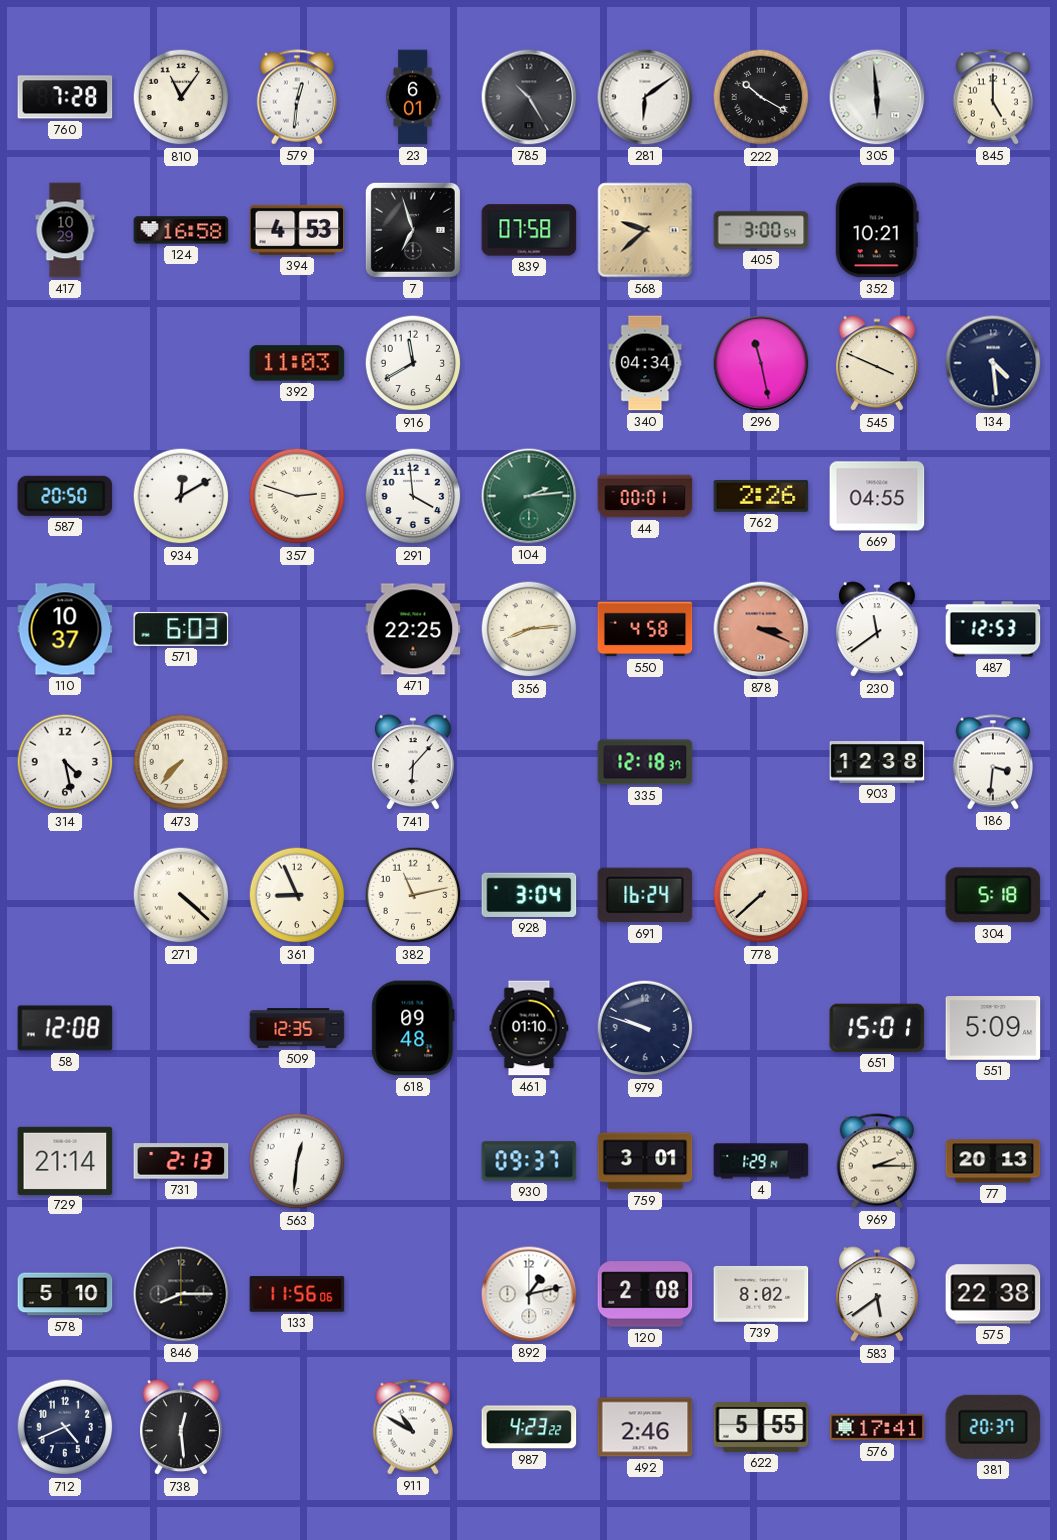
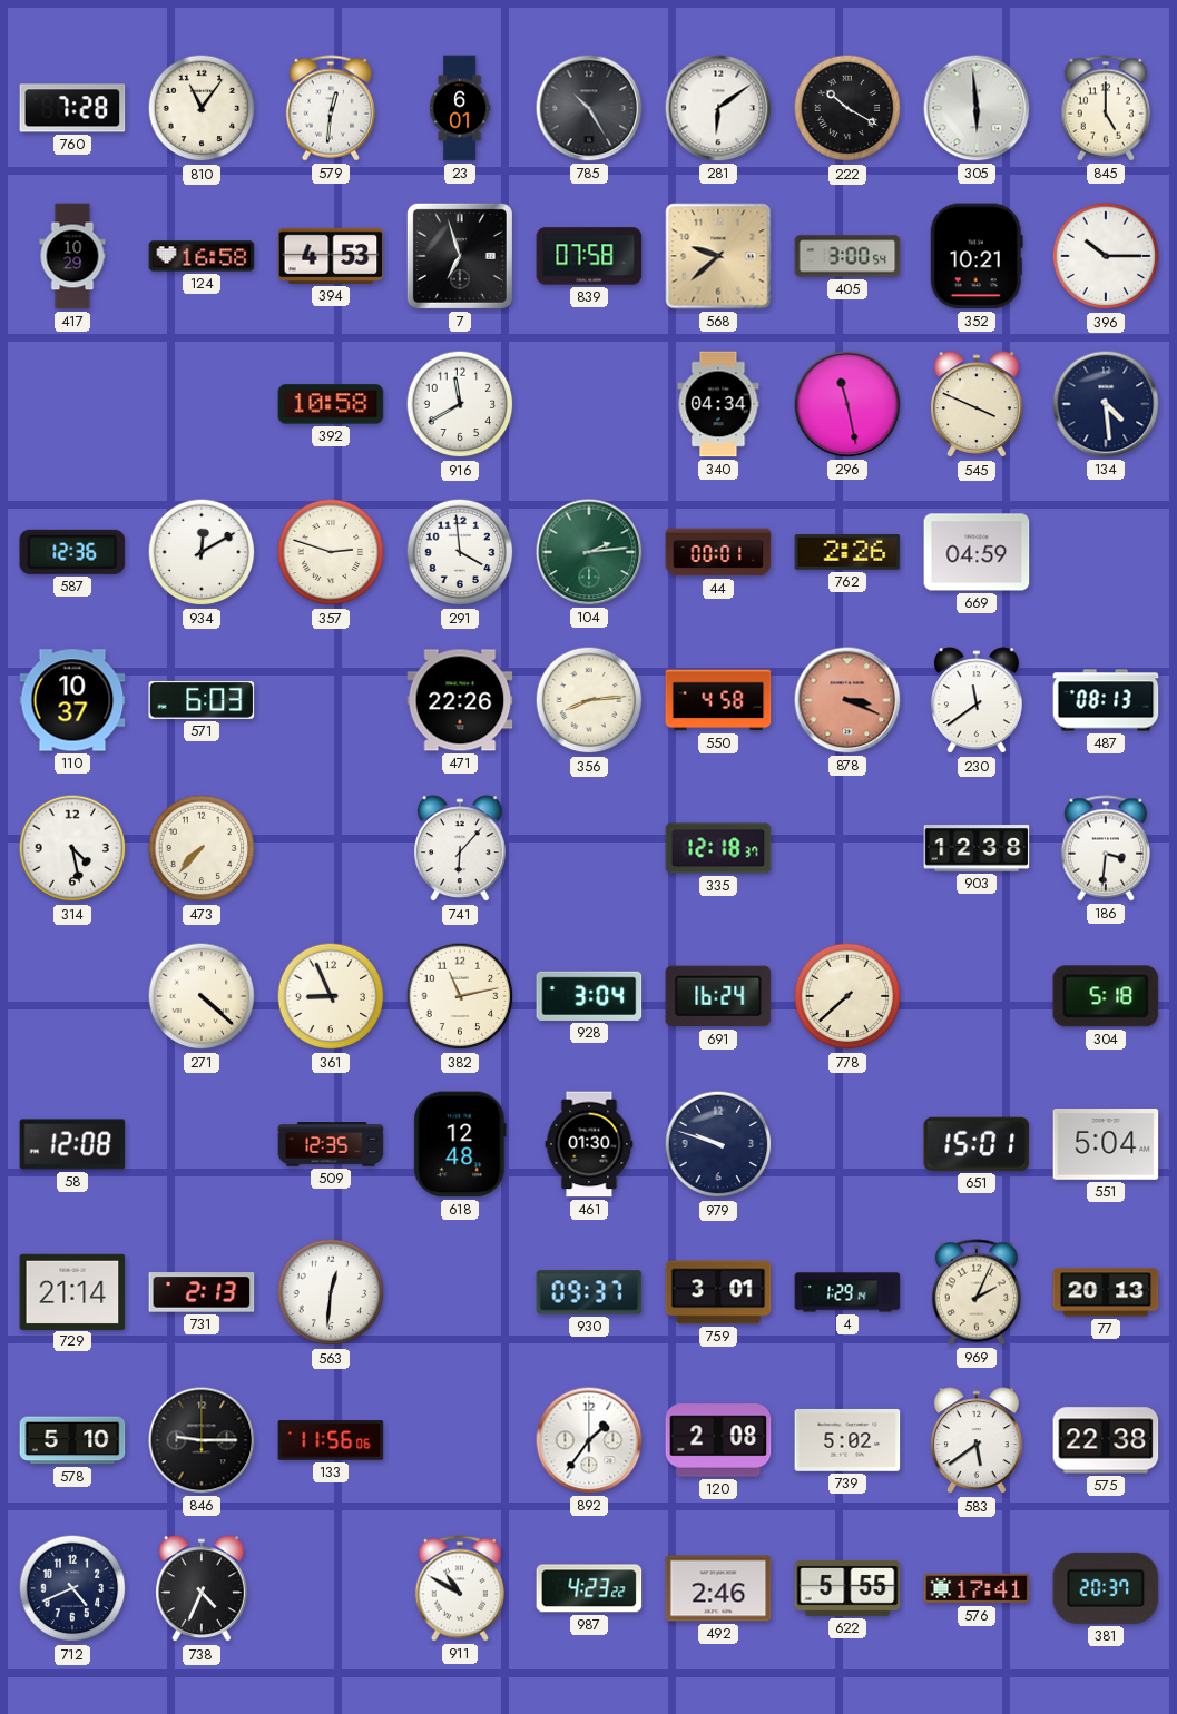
396: none -> 10:15 (1106, 256)
392: 11:03 -> 10:58 (331, 404)
587: 20:50 -> 12:36 (72, 552)
669: 04:55 -> 04:59 (977, 552)
471: 22:25 -> 22:26 (460, 700)
487: 12:53 -> 08:13 (1106, 700)
618: 09:48 -> 12:48 (460, 1144)
461: 01:10 -> 01:30 (589, 1144)
551: 5:09 -> 5:04 (1106, 1145)
969: 2:15 -> 2:04 (975, 1292)
846: 8:15 -> 9:15 (202, 1440)
892: 1:13 -> 1:36 (589, 1440)
739: 8:02 -> 5:02 (847, 1440)
738: 12:29 -> 4:34 (202, 1589)
